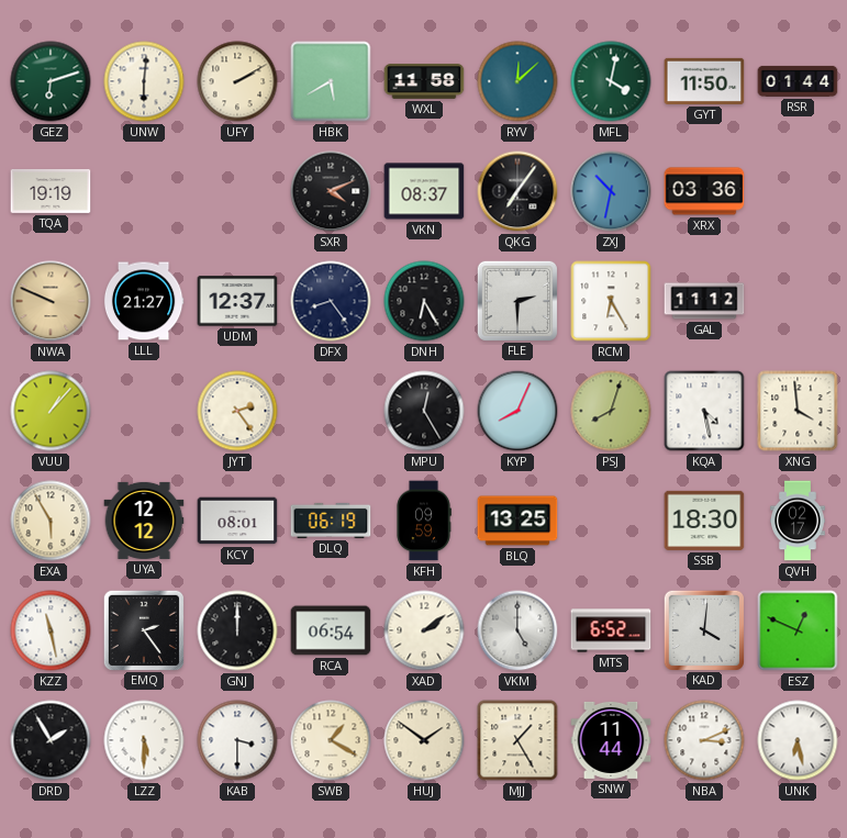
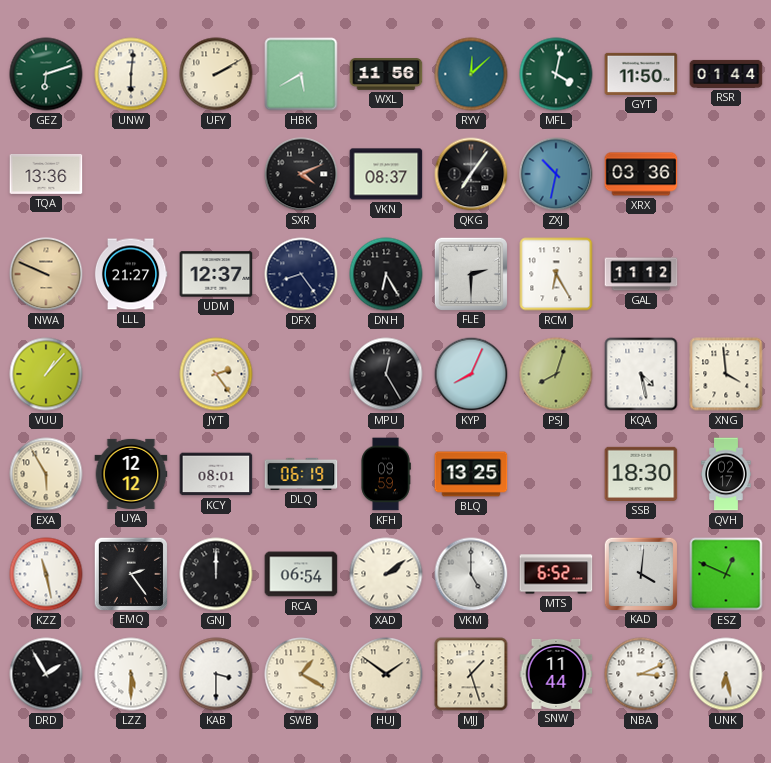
WXL: 11:58 -> 11:56 (386, 74)
TQA: 19:19 -> 13:36 (46, 174)
MJJ: 1:25 -> 1:27 (471, 674)
